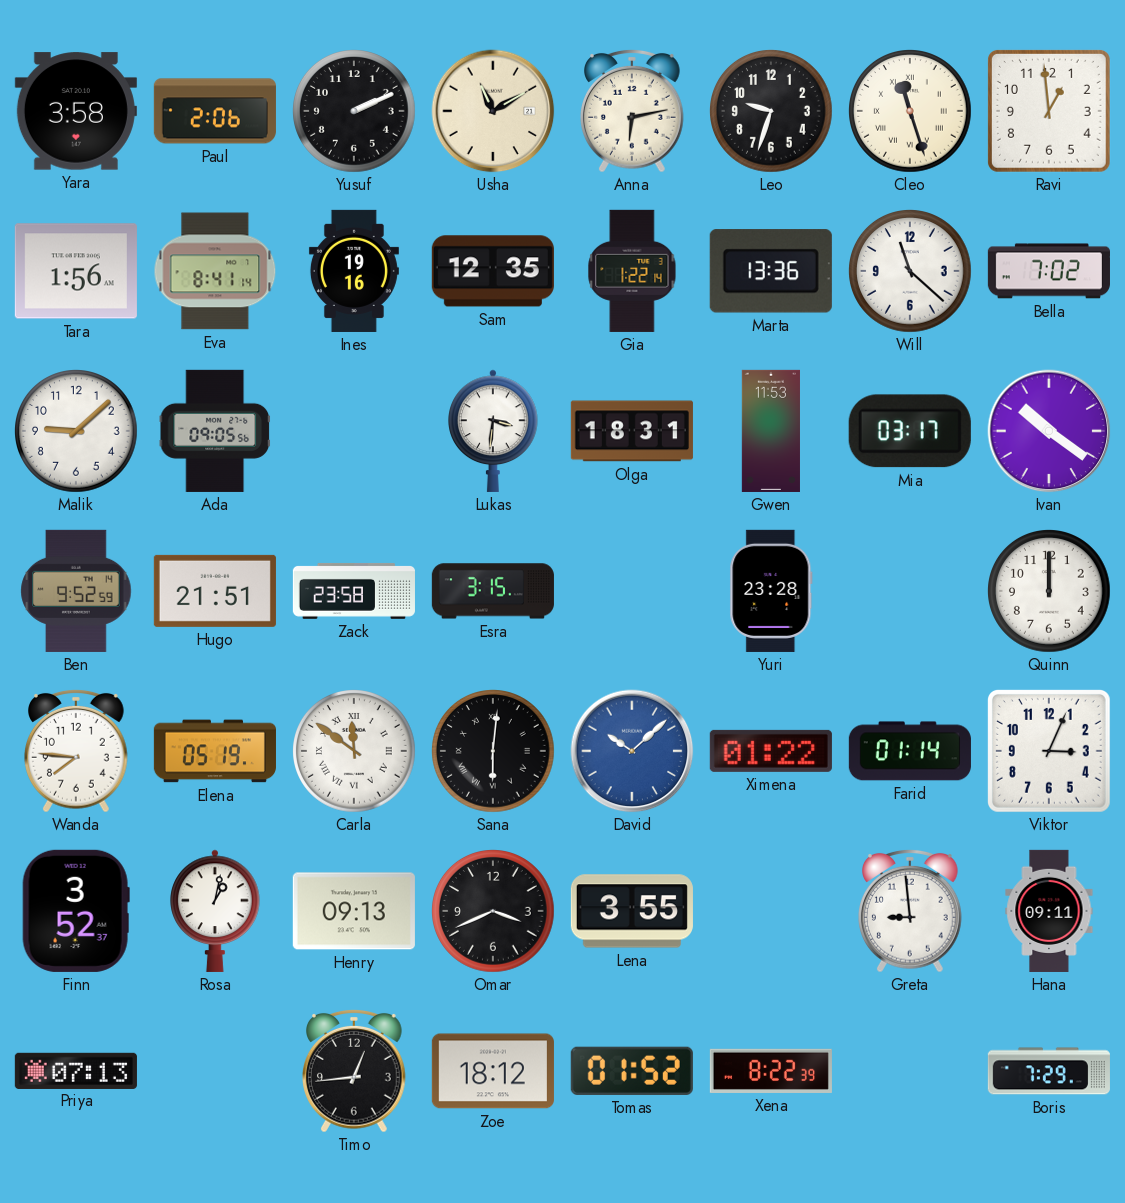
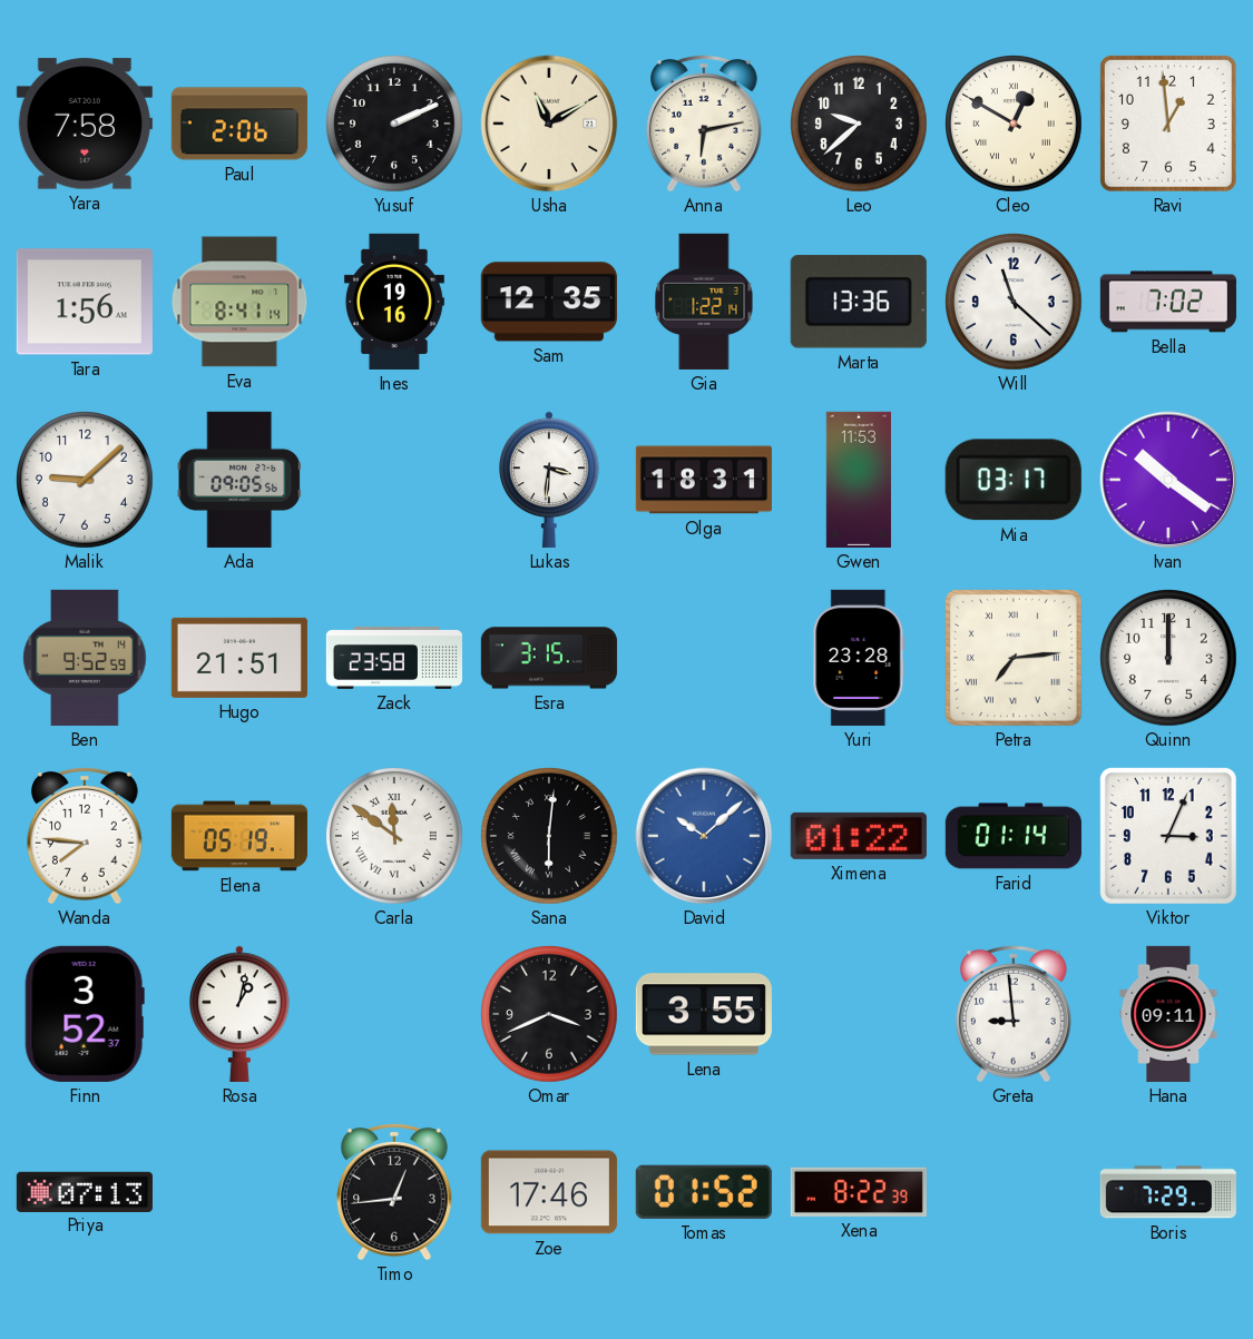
Yara: 3:58 -> 7:58 (85, 124)
Leo: 9:33 -> 9:38 (860, 125)
Cleo: 11:27 -> 12:50 (1015, 125)
Petra: none -> 7:14 (1014, 658)
Henry: 09:13 -> none (354, 911)
Zoe: 18:12 -> 17:46 (549, 1192)
